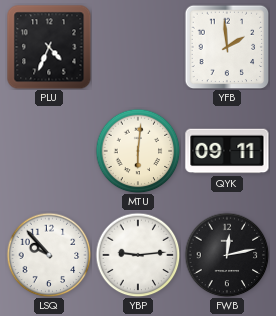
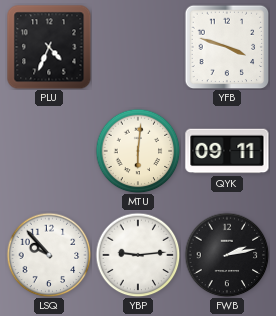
YFB: 1:59 -> 3:48 (227, 47)
FWB: 12:13 -> 2:13 (227, 255)
